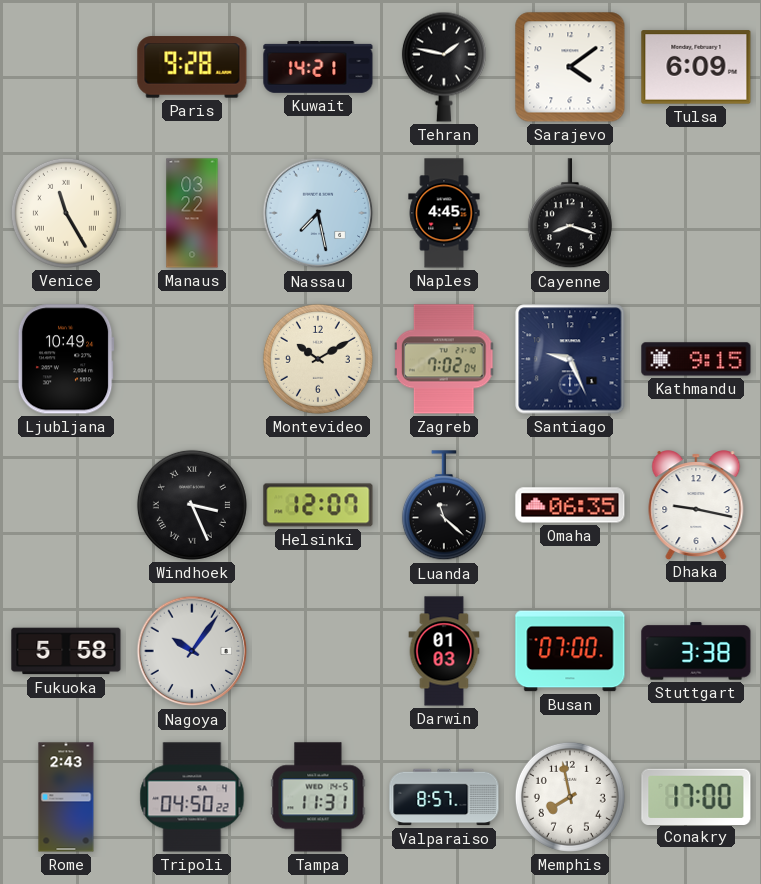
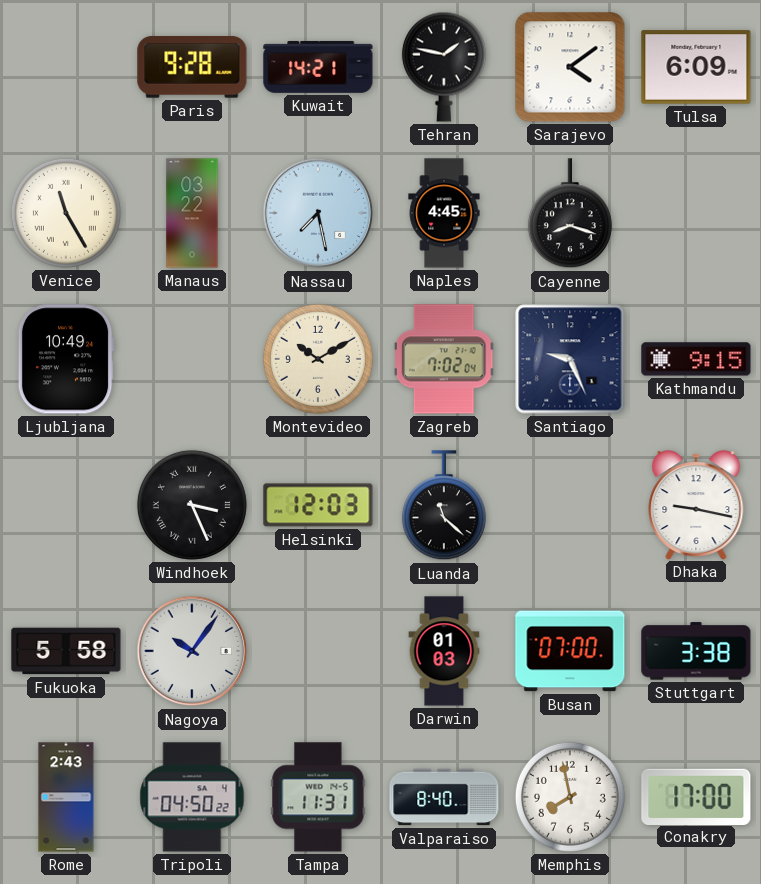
Helsinki: 12:07 -> 12:03 (318, 505)
Omaha: 06:35 -> none (570, 505)
Valparaiso: 8:57 -> 8:40 (444, 797)
